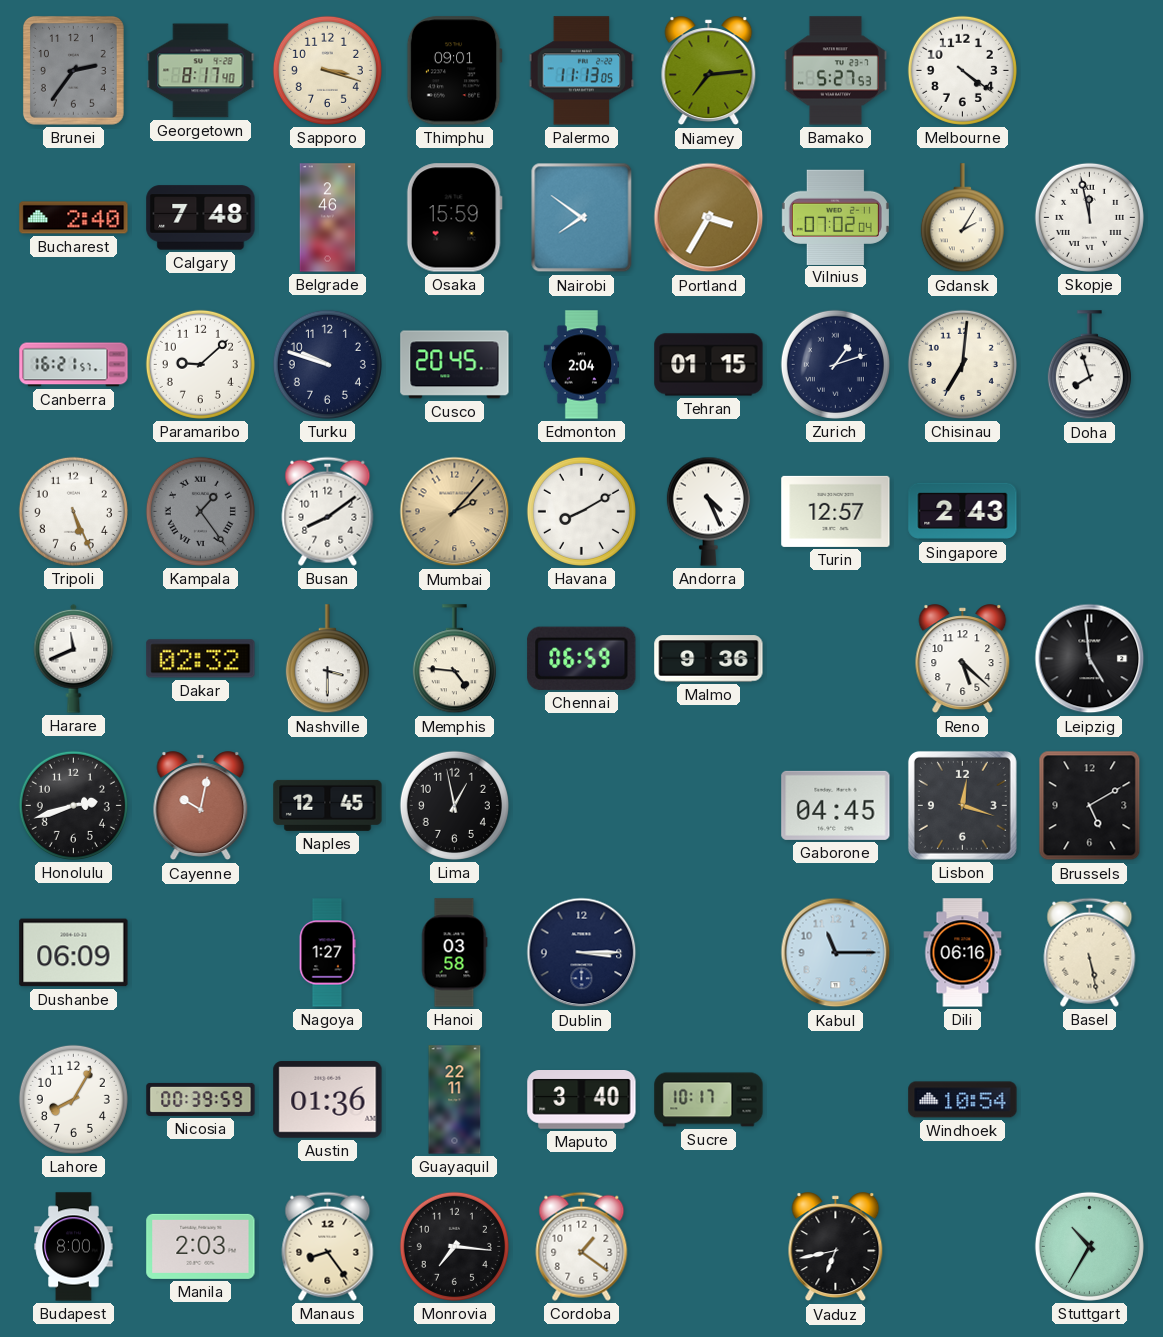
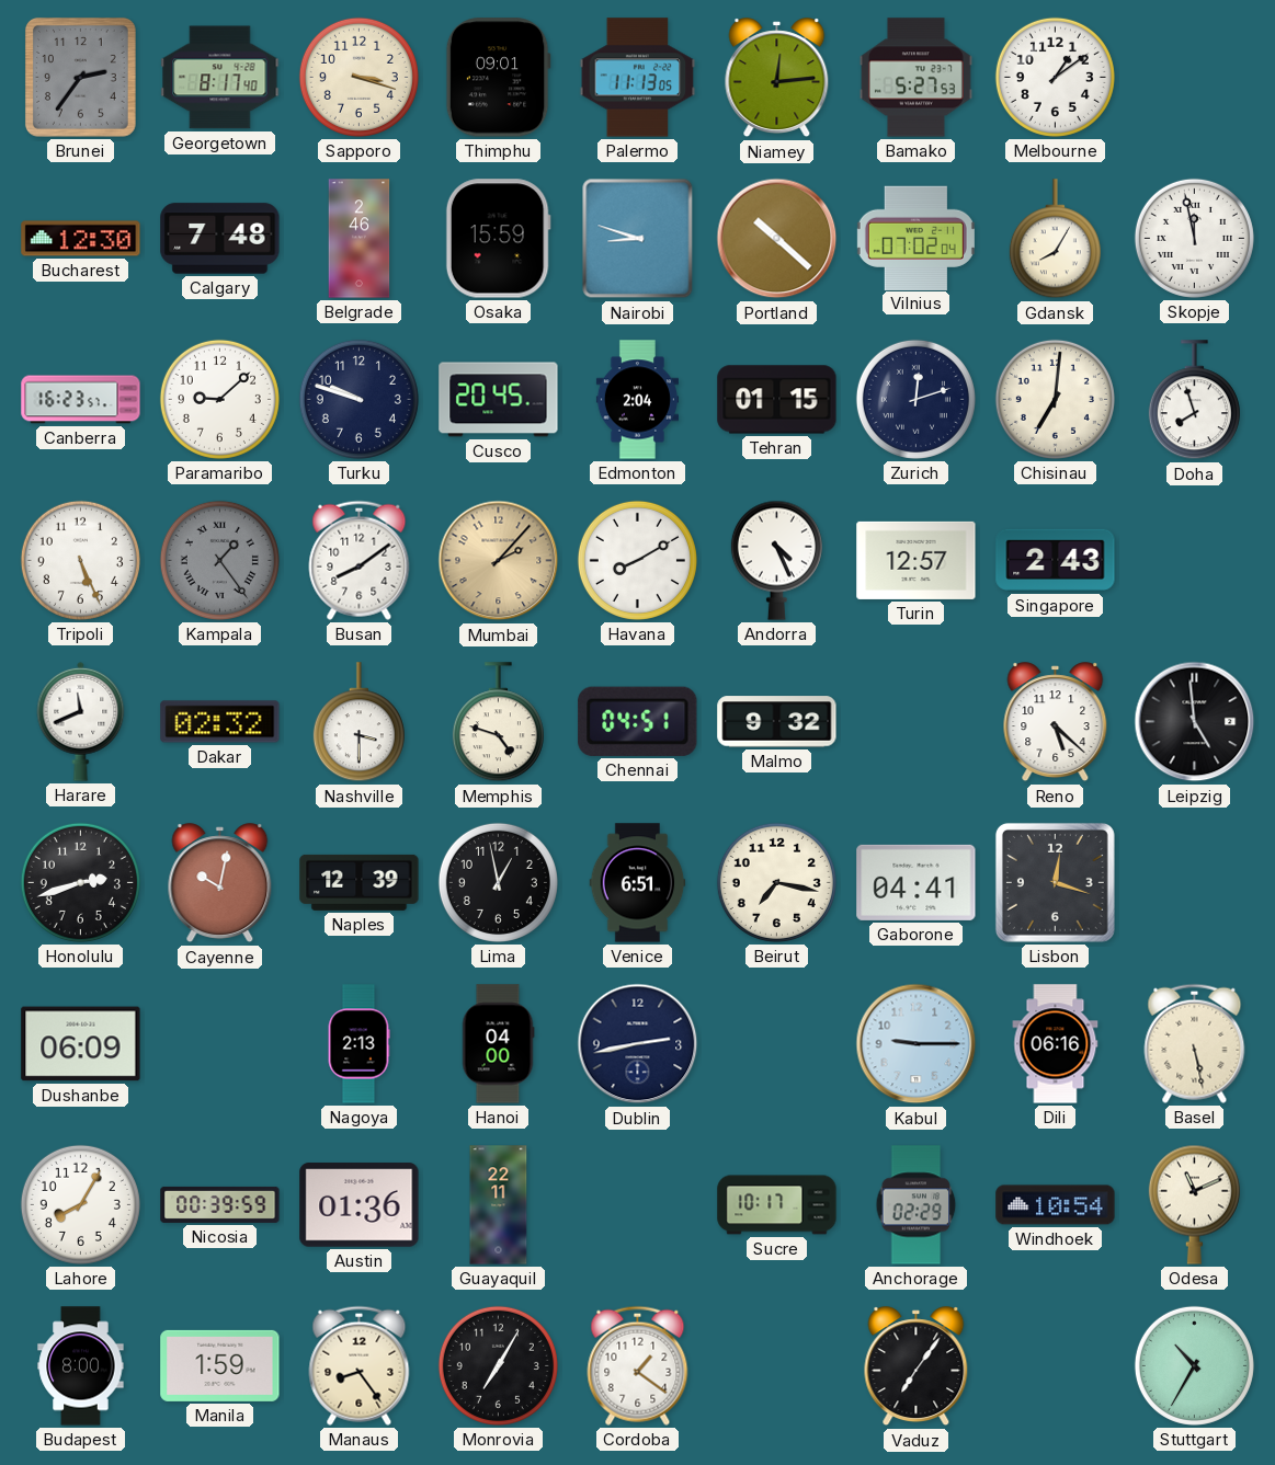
Niamey: 7:14 -> 12:14 (777, 78)
Melbourne: 4:21 -> 1:09 (1055, 77)
Bucharest: 2:40 -> 12:30 (81, 239)
Nairobi: 7:51 -> 8:48 (638, 239)
Portland: 3:35 -> 10:22 (777, 239)
Gdansk: 2:05 -> 8:05 (1055, 239)
Canberra: 16:21 -> 16:23 (81, 400)
Zurich: 1:12 -> 12:12 (915, 399)
Memphis: 4:46 -> 4:48 (498, 722)
Chennai: 06:59 -> 04:51 (638, 721)
Malmo: 9:36 -> 9:32 (777, 722)
Naples: 12:45 -> 12:39 (360, 882)
Venice: none -> 6:51 (638, 883)
Beirut: none -> 7:17 (776, 882)
Gaborone: 04:45 -> 04:41 (917, 882)
Brussels: 5:10 -> none (1090, 806)
Nagoya: 1:27 -> 2:13 (358, 1044)
Hanoi: 03:58 -> 04:00 (498, 1044)
Dublin: 3:15 -> 2:43 (638, 1044)
Kabul: 11:15 -> 9:15 (917, 1044)
Maputo: 3:40 -> none (582, 1100)
Anchorage: none -> 02:29 (917, 1205)
Odesa: none -> 11:11 (1194, 1204)
Manila: 2:03 -> 1:59 (220, 1365)
Monrovia: 7:16 -> 7:05 (498, 1365)
Vaduz: 6:43 -> 7:06 (917, 1366)
